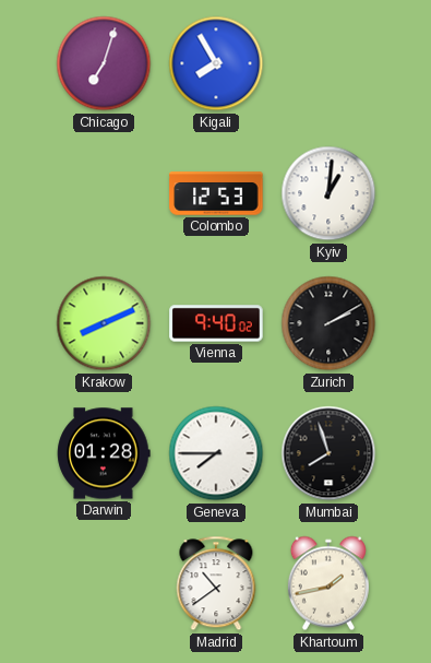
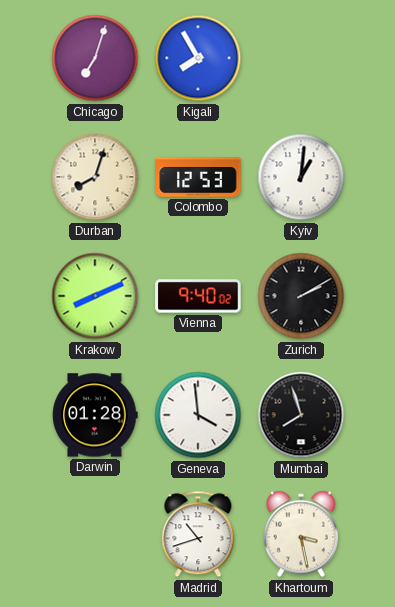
Durban: none -> 8:03 (95, 177)
Geneva: 7:45 -> 3:59 (198, 415)
Madrid: 10:39 -> 10:42 (198, 534)
Khartoum: 1:43 -> 3:28 (301, 534)
